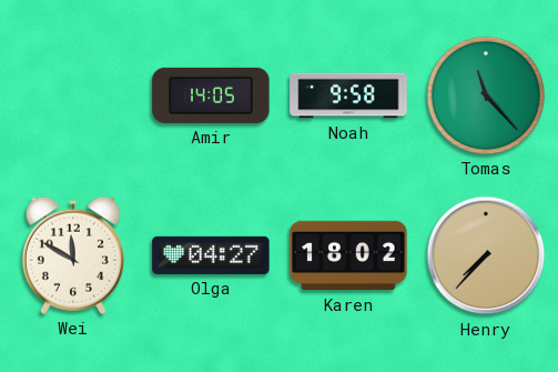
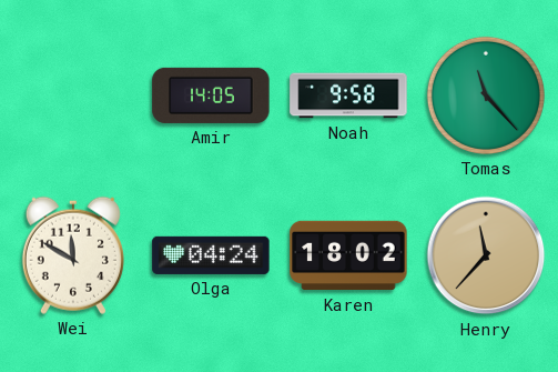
Olga: 04:27 -> 04:24 (211, 255)
Henry: 7:37 -> 11:37 (486, 255)
